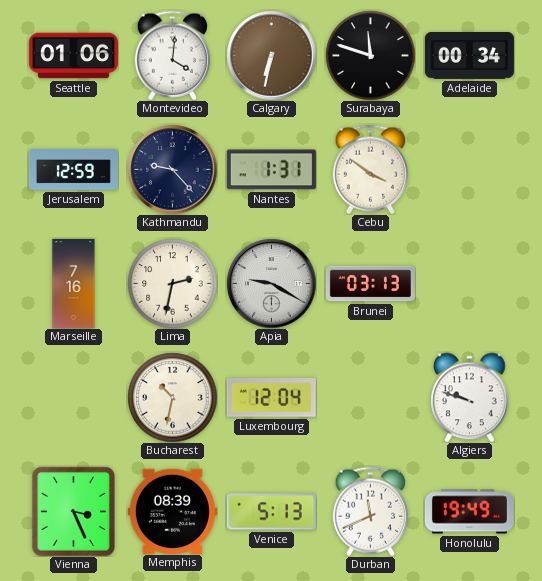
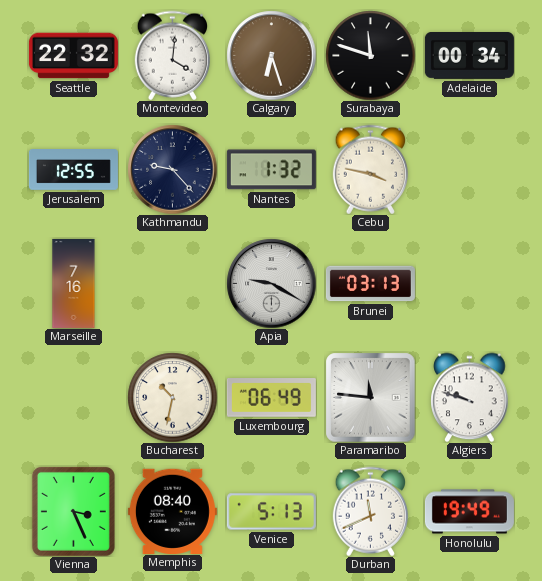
Seattle: 01:06 -> 22:32 (73, 56)
Calgary: 6:32 -> 6:27 (271, 55)
Jerusalem: 12:59 -> 12:55 (73, 170)
Nantes: 1:31 -> 1:32 (271, 170)
Cebu: 3:51 -> 3:47 (370, 169)
Lima: 2:32 -> none (172, 283)
Luxembourg: 12:04 -> 06:49 (271, 398)
Paramaribo: none -> 11:46 (370, 397)
Memphis: 08:39 -> 08:40 (172, 511)
